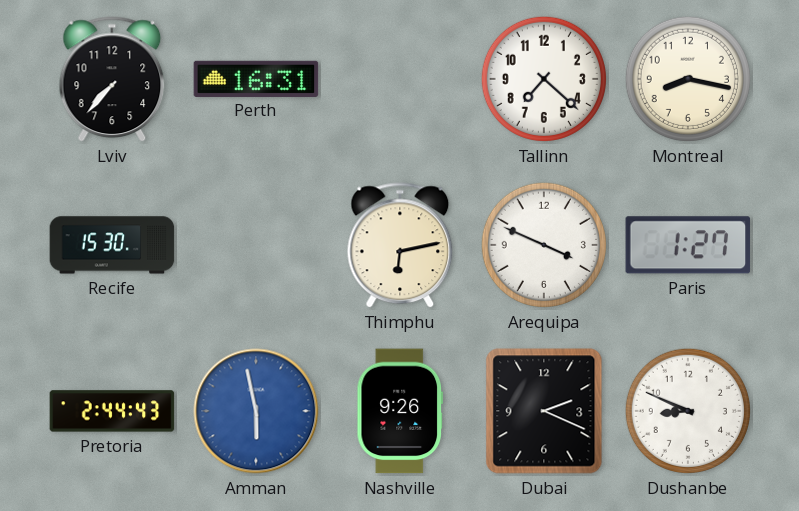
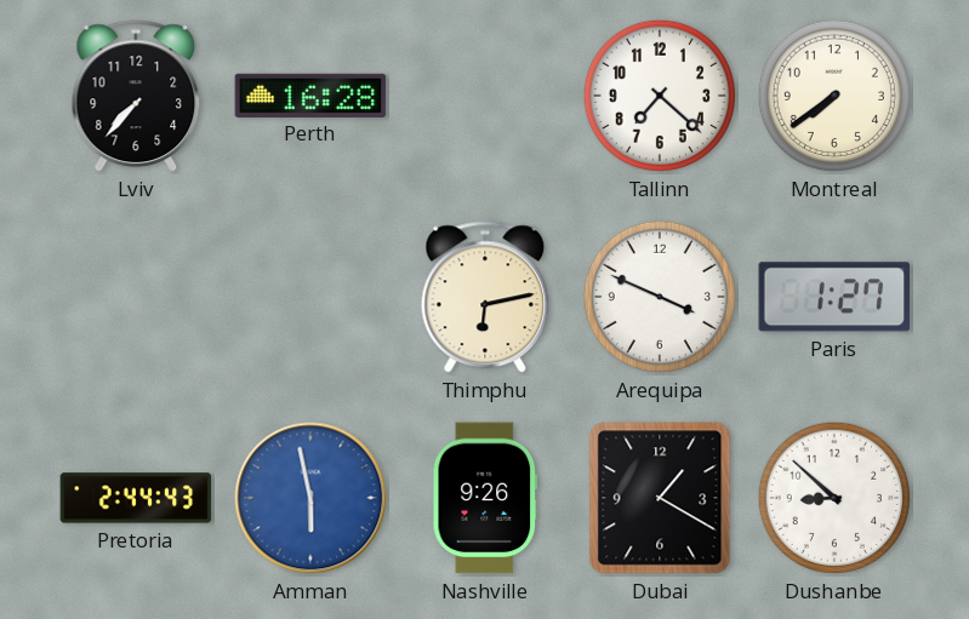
Perth: 16:31 -> 16:28 (310, 94)
Montreal: 8:17 -> 7:39 (834, 96)
Recife: 15:30 -> none (112, 245)
Dubai: 2:19 -> 1:20 (660, 498)
Dushanbe: 8:49 -> 8:52 (834, 498)
